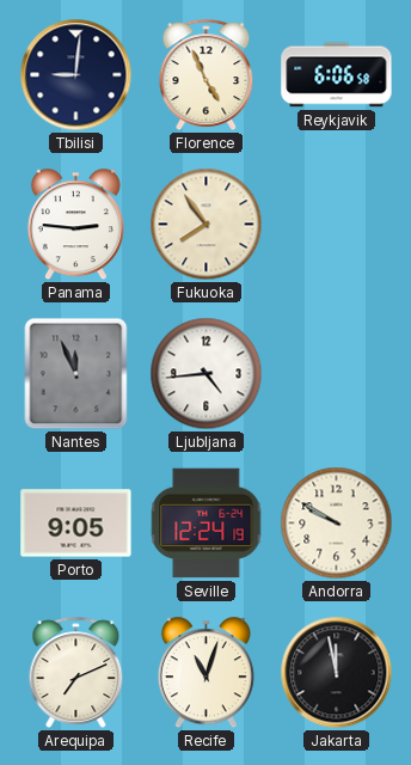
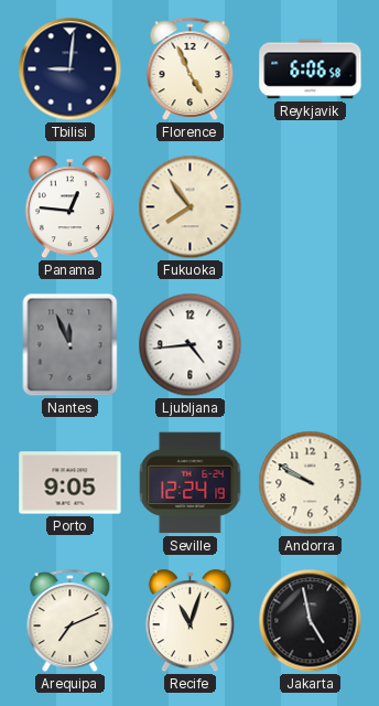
Panama: 2:46 -> 12:46 (69, 207)
Jakarta: 11:58 -> 4:58 (311, 621)
